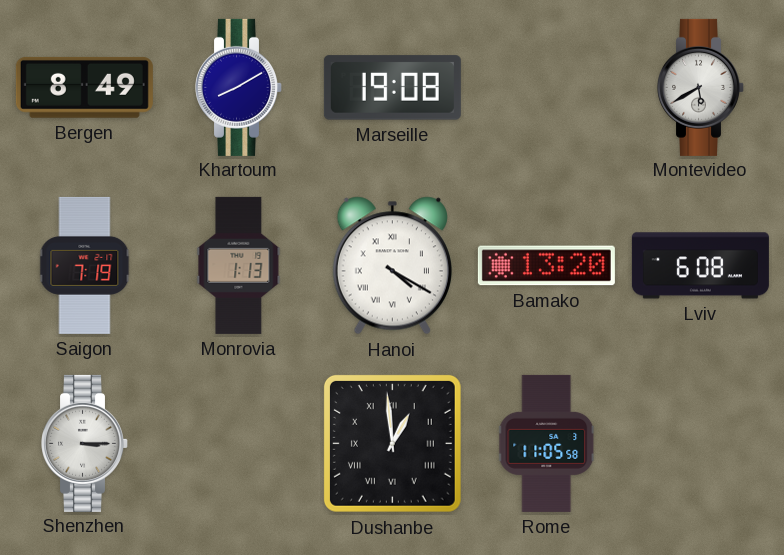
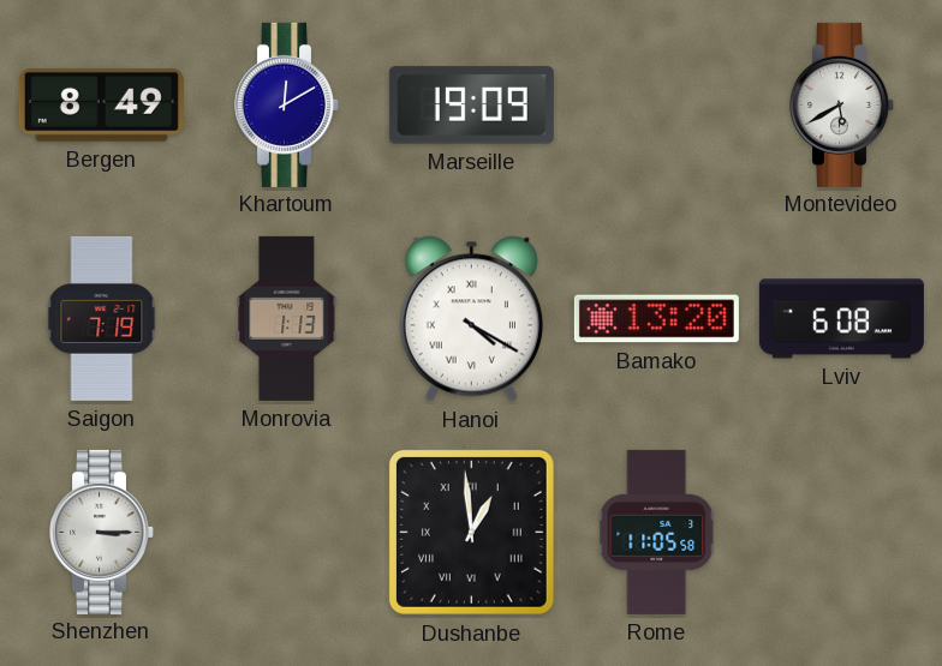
Khartoum: 8:10 -> 12:10 (287, 104)
Marseille: 19:08 -> 19:09 (471, 106)
